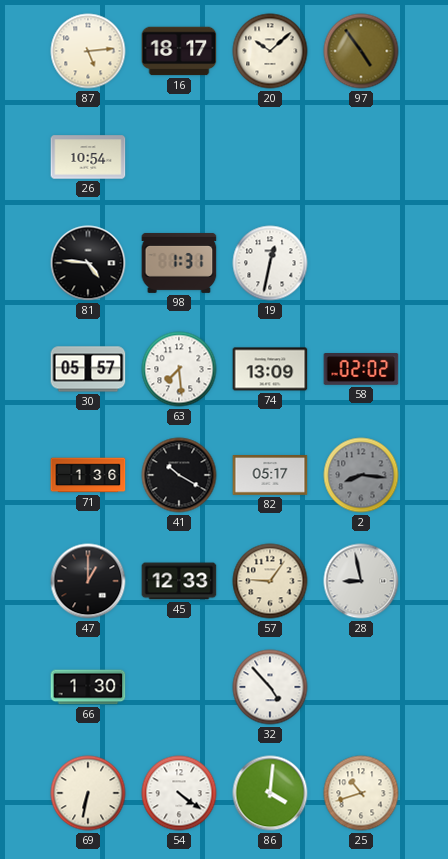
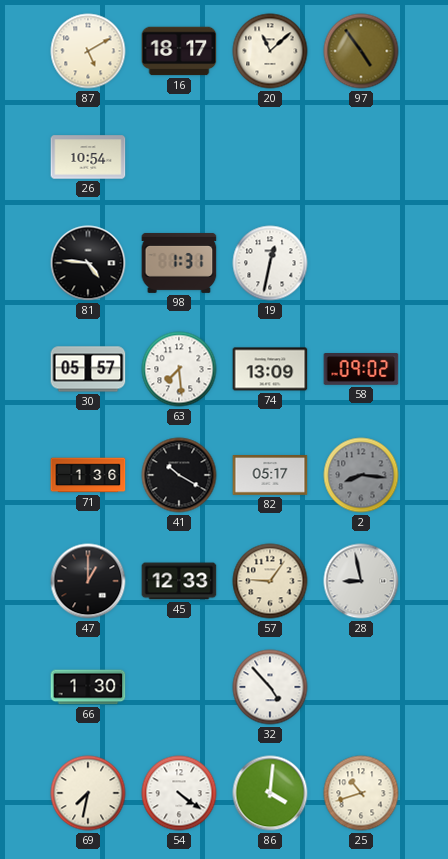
87: 5:14 -> 5:10 (88, 51)
20: 10:08 -> 11:08 (270, 51)
58: 02:02 -> 09:02 (361, 370)
69: 6:32 -> 7:32 (88, 793)
